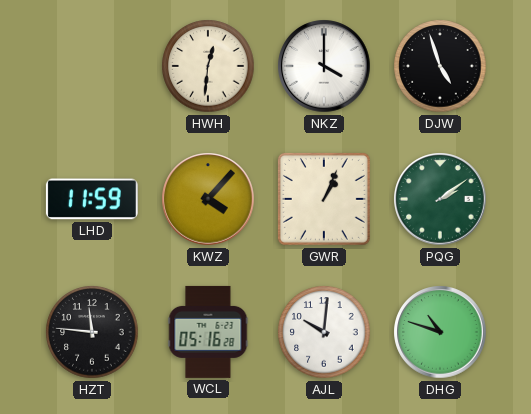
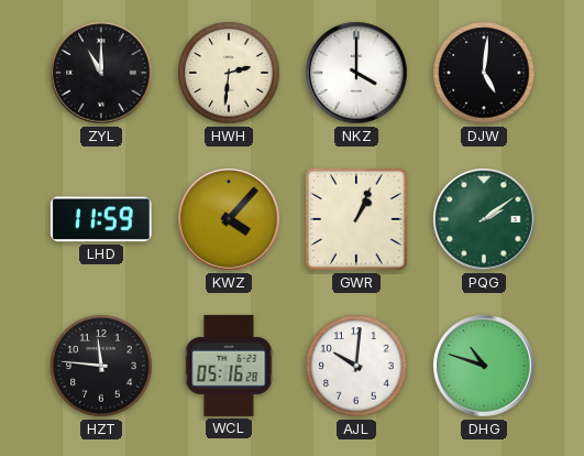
ZYL: none -> 11:00 (101, 73)
HWH: 12:31 -> 2:31 (229, 73)
DJW: 4:57 -> 5:01 (484, 73)
